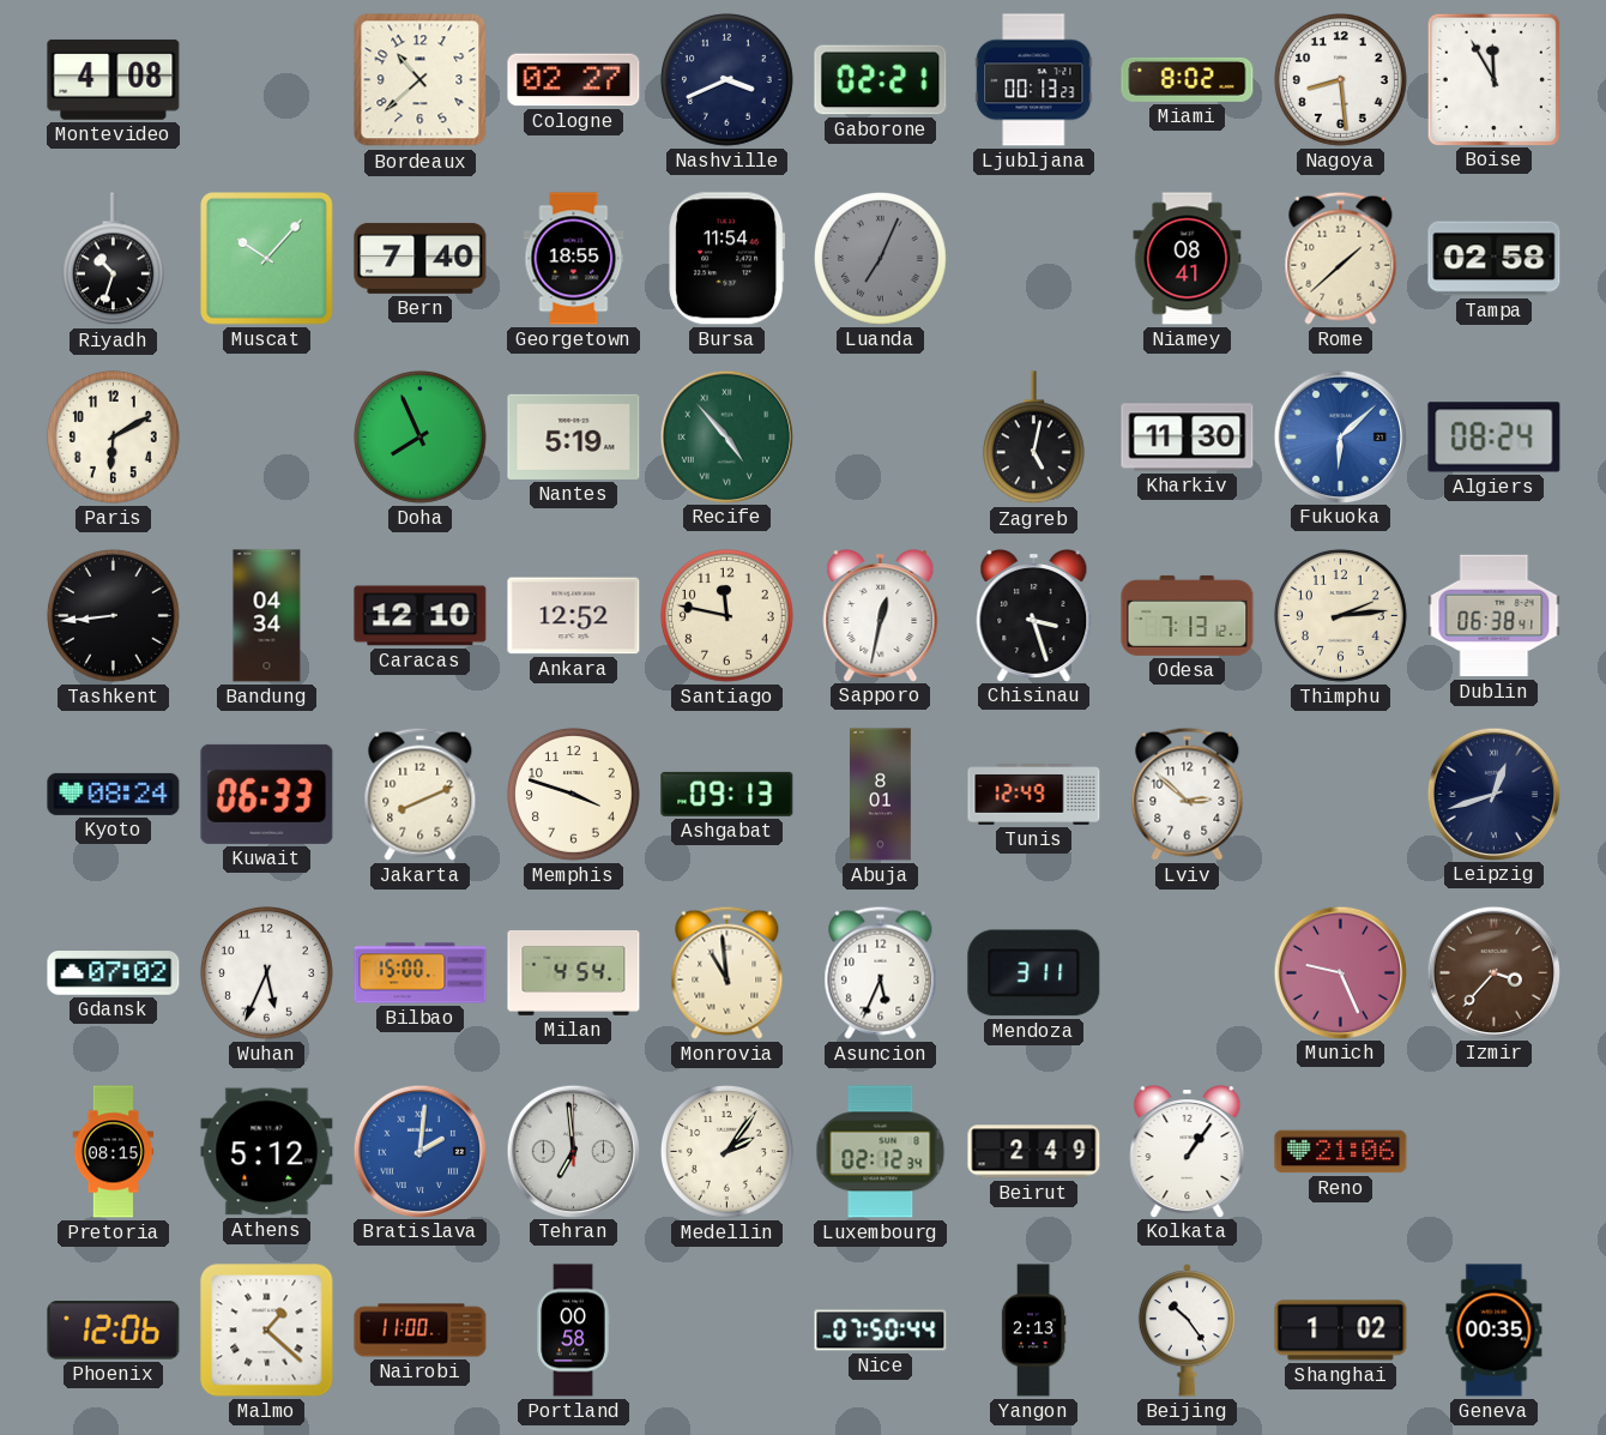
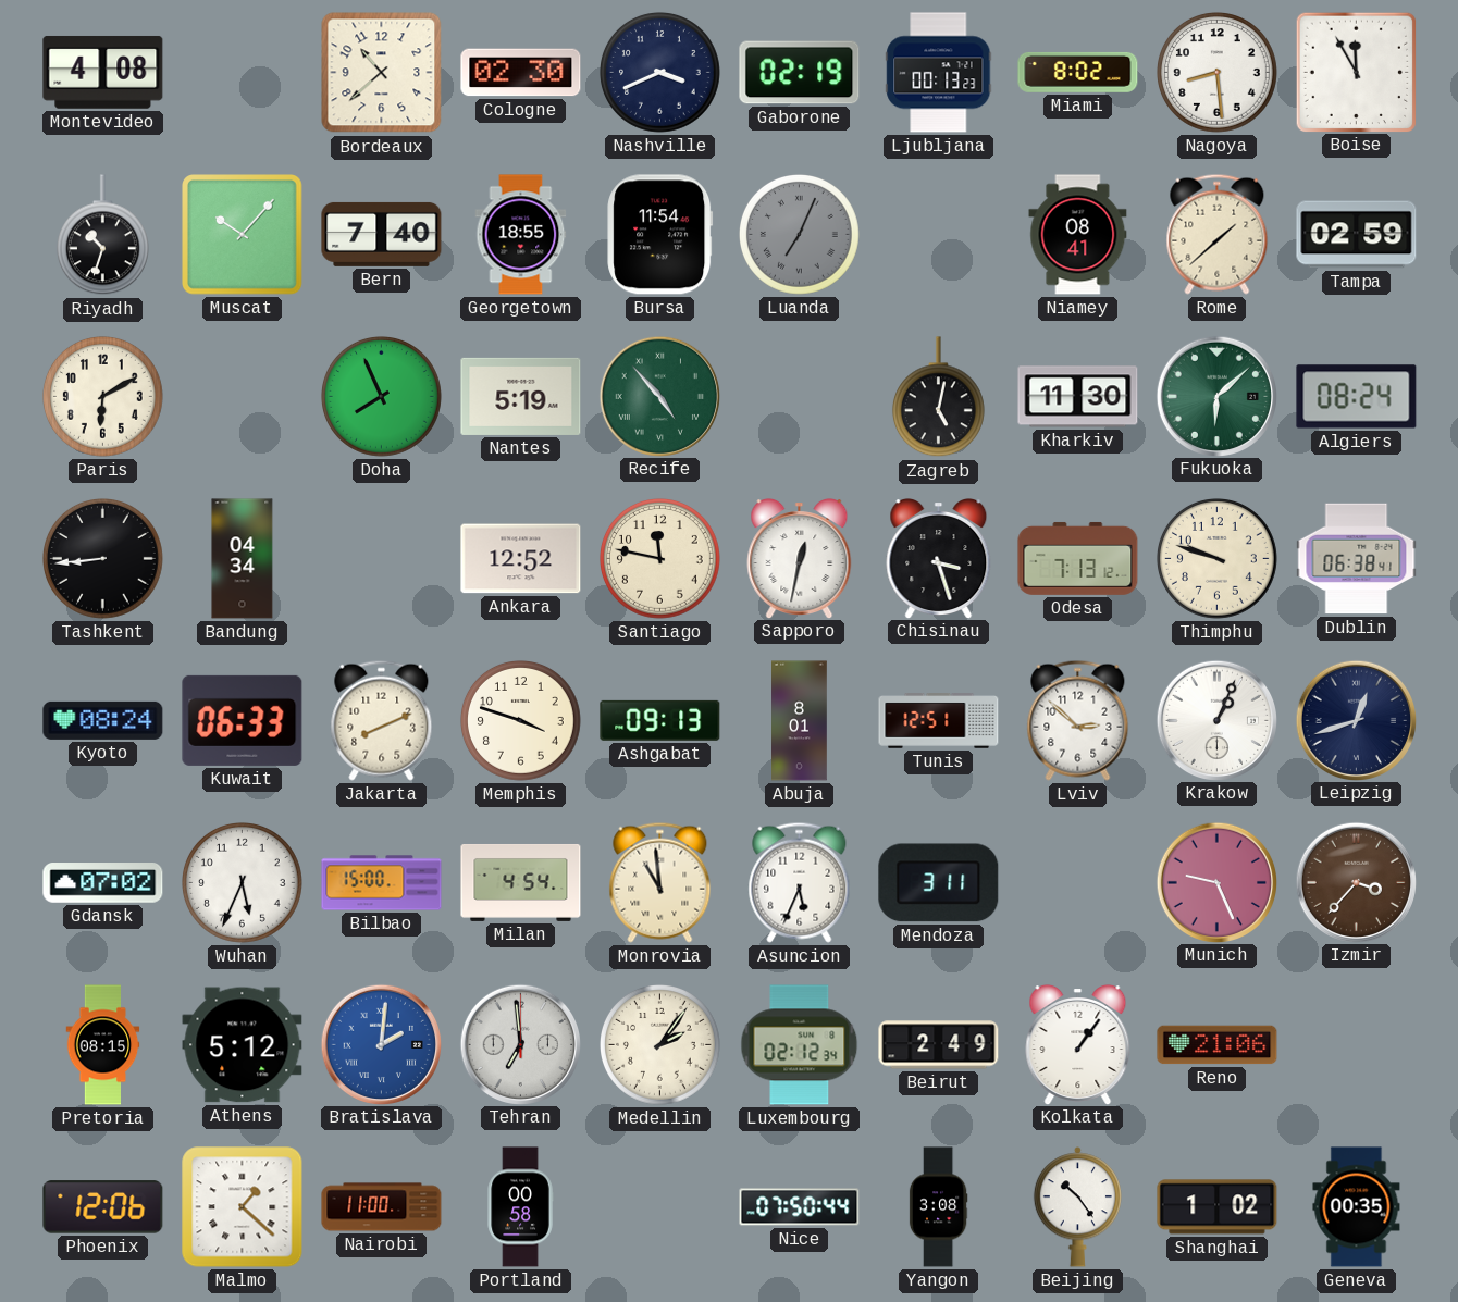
Cologne: 02:27 -> 02:30 (521, 73)
Gaborone: 02:21 -> 02:19 (800, 73)
Tampa: 02:58 -> 02:59 (1357, 235)
Fukuoka dial: blue -> green (1216, 396)
Caracas: 12:10 -> none (421, 616)
Thimphu: 2:14 -> 9:48 (1218, 559)
Tunis: 12:49 -> 12:51 (939, 721)
Krakow: none -> 1:04 (1216, 720)
Yangon: 2:13 -> 3:08 (938, 1207)
